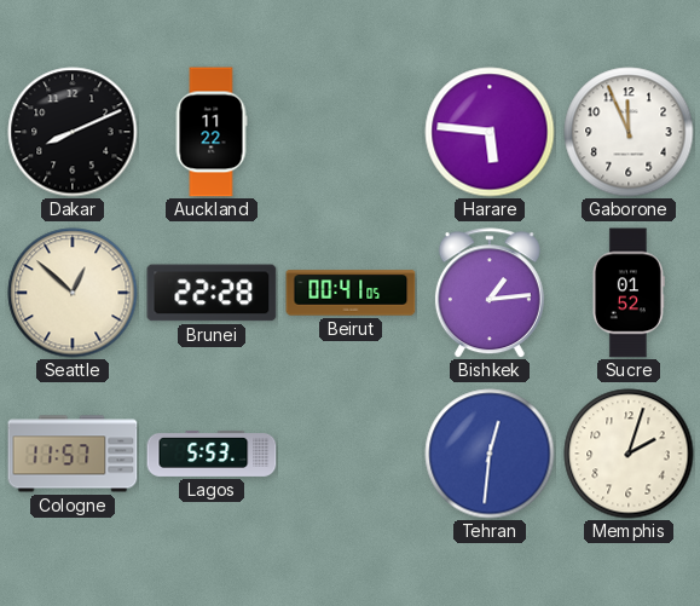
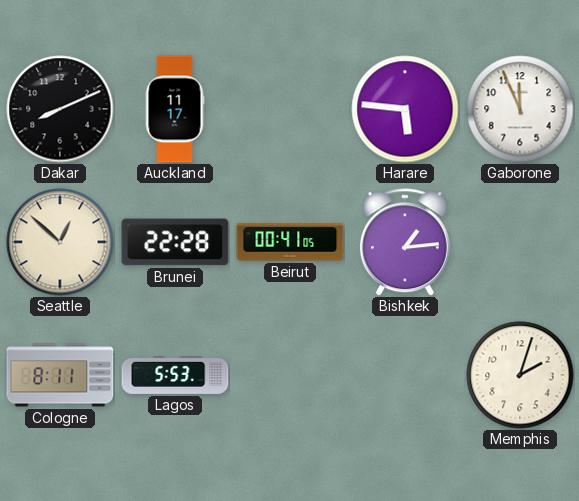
Auckland: 11:22 -> 11:17 (175, 109)
Sucre: 01:52 -> none (629, 293)
Cologne: 11:57 -> 8:11 (60, 375)
Tehran: 12:31 -> none (490, 454)
